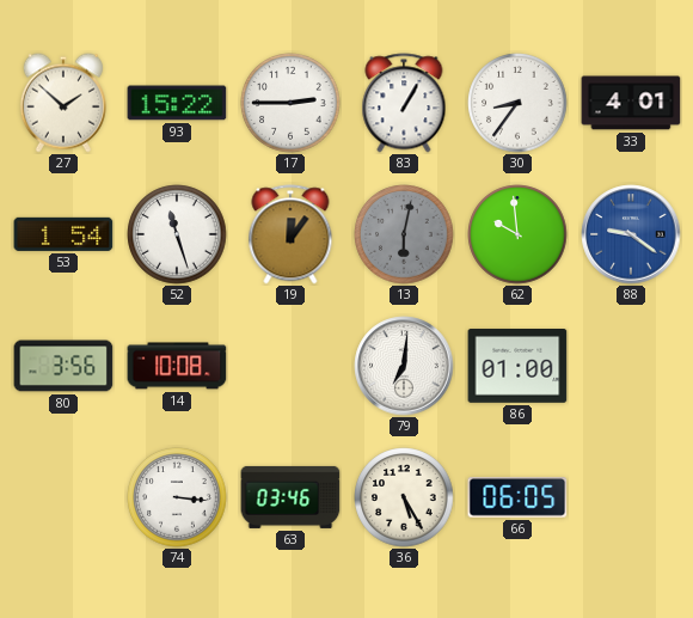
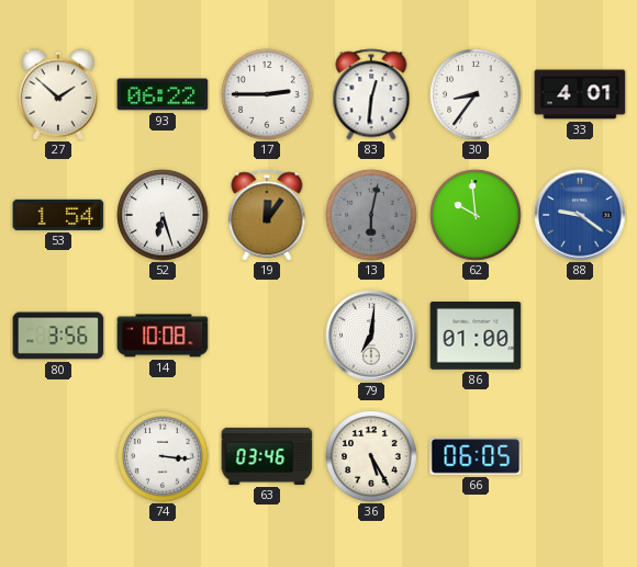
93: 15:22 -> 06:22 (163, 94)
83: 1:05 -> 12:31 (371, 94)
52: 11:27 -> 6:27 (163, 215)
